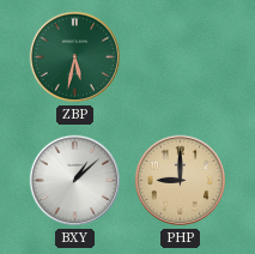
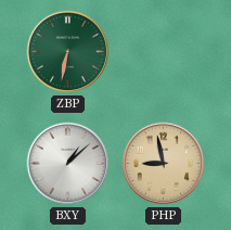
ZBP: 5:32 -> 6:32 (68, 52)
PHP: 9:00 -> 8:58 (164, 164)
